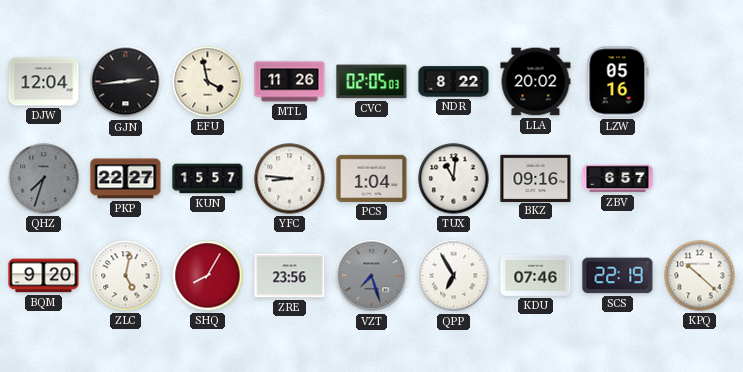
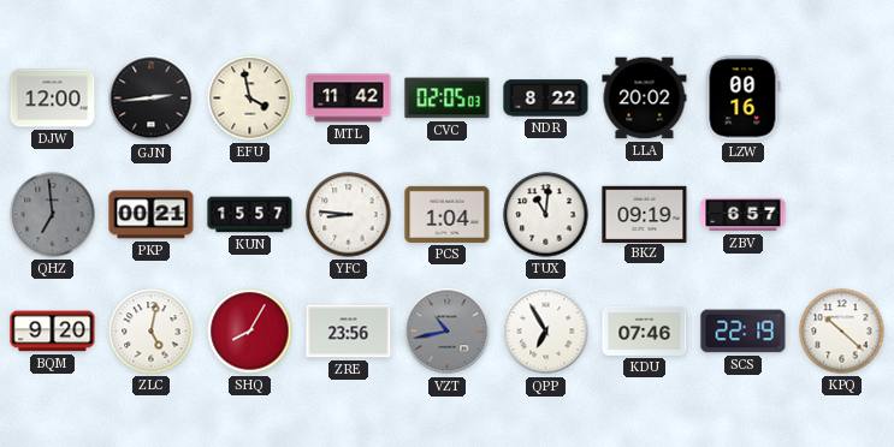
DJW: 12:04 -> 12:00 (53, 99)
MTL: 11:26 -> 11:42 (349, 99)
LZW: 05:16 -> 00:16 (742, 99)
QHZ: 7:33 -> 6:59 (53, 215)
PKP: 22:27 -> 00:21 (152, 215)
BKZ: 09:16 -> 09:19 (645, 214)
VZT: 7:27 -> 10:43 (448, 332)
